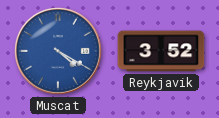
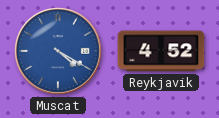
Reykjavik: 3:52 -> 4:52 (161, 51)
